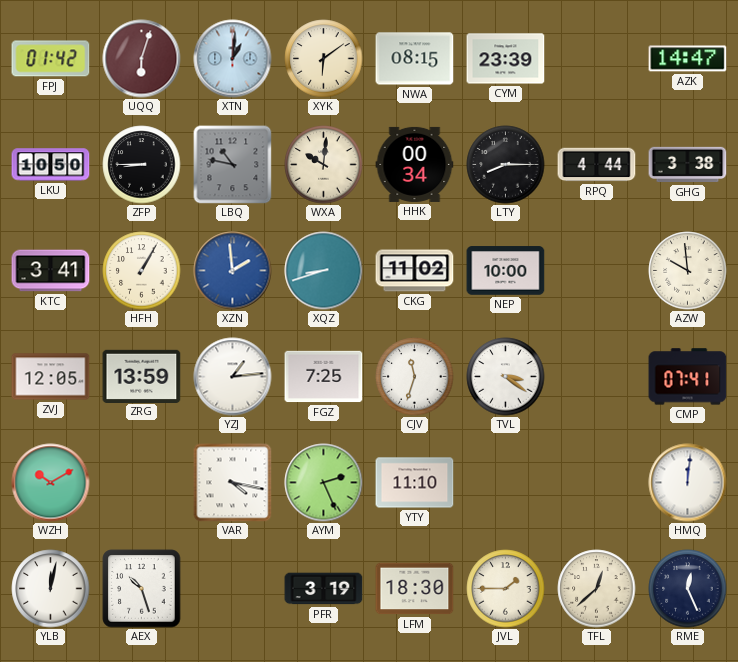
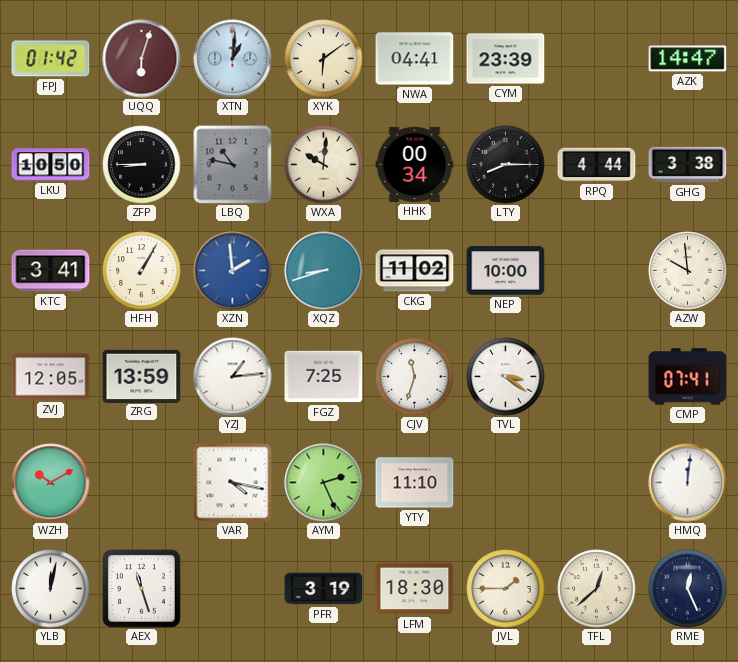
NWA: 08:15 -> 04:41 (415, 59)
AEX: 10:27 -> 11:27 (142, 589)
